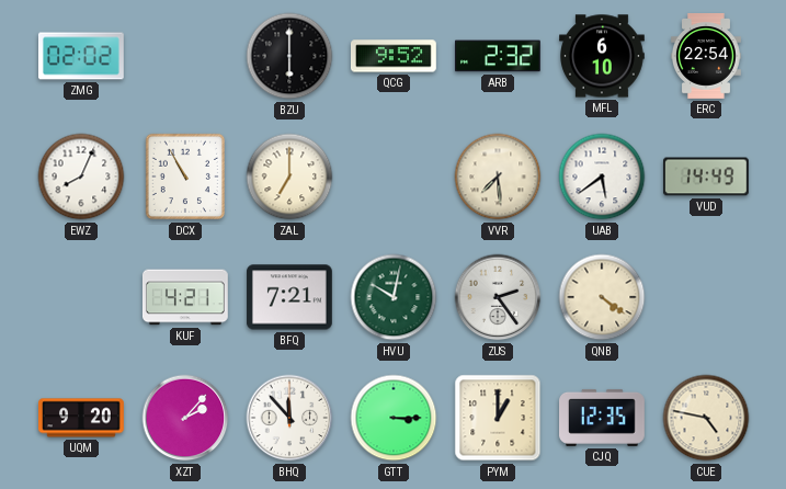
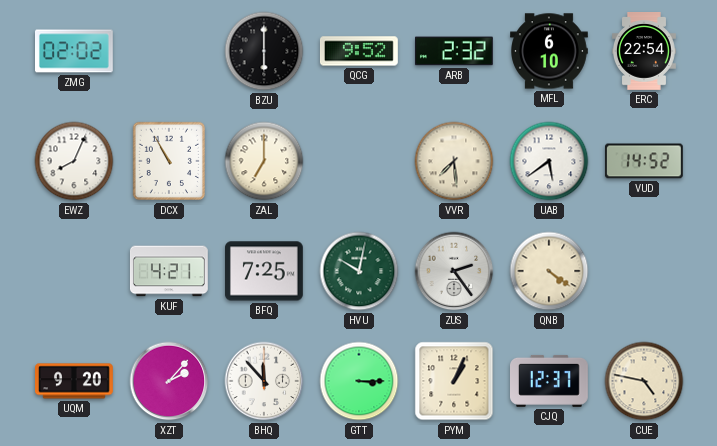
VUD: 14:49 -> 14:52 (644, 161)
BFQ: 7:21 -> 7:25 (265, 271)
PYM: 1:00 -> 1:04 (454, 381)
CJQ: 12:35 -> 12:37 (550, 381)
